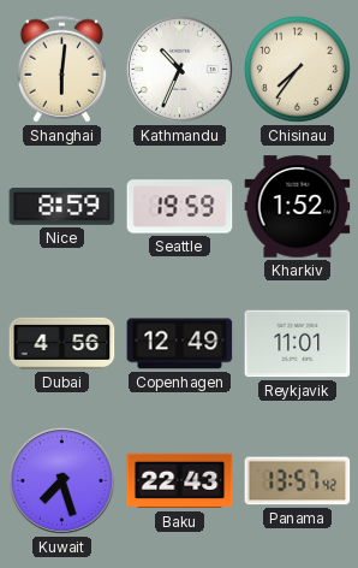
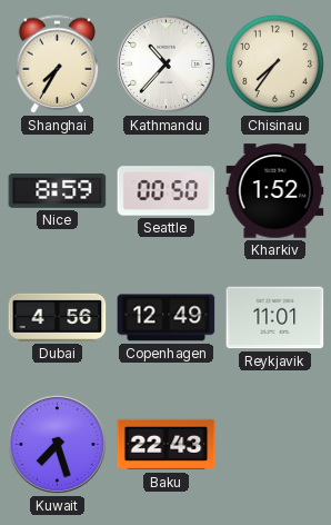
Shanghai: 6:01 -> 7:35 (58, 65)
Kathmandu: 10:34 -> 10:37 (165, 63)
Seattle: 19:59 -> 00:50 (167, 191)
Panama: 13:57 -> none (298, 481)
